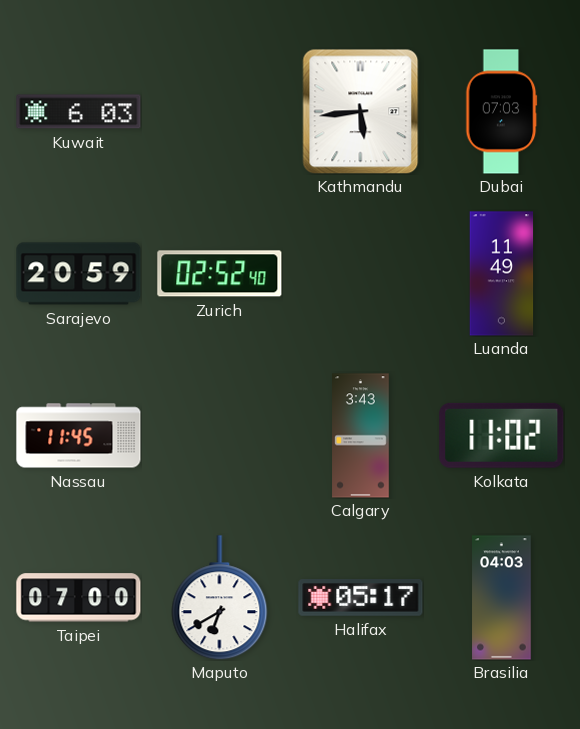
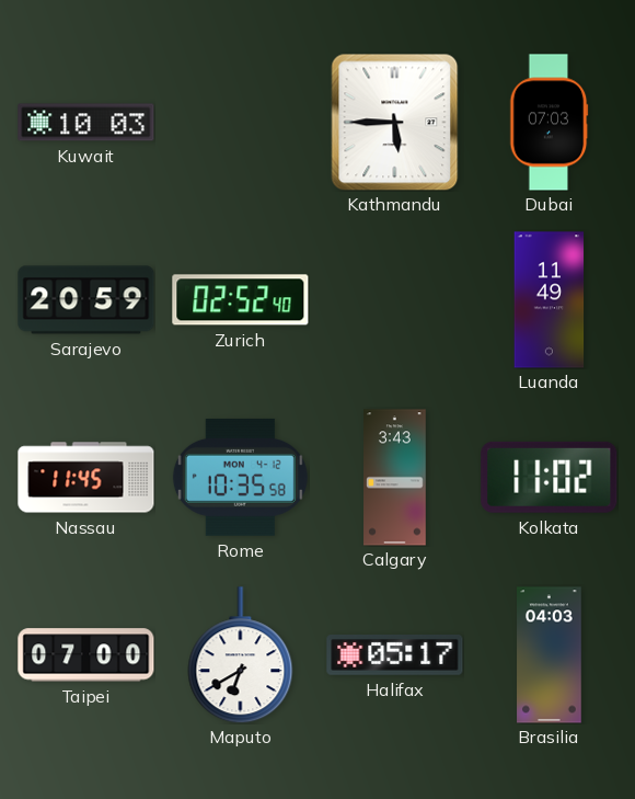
Kuwait: 6:03 -> 10:03 (86, 123)
Kathmandu: 5:44 -> 5:45 (395, 122)
Rome: none -> 10:35 (240, 477)
